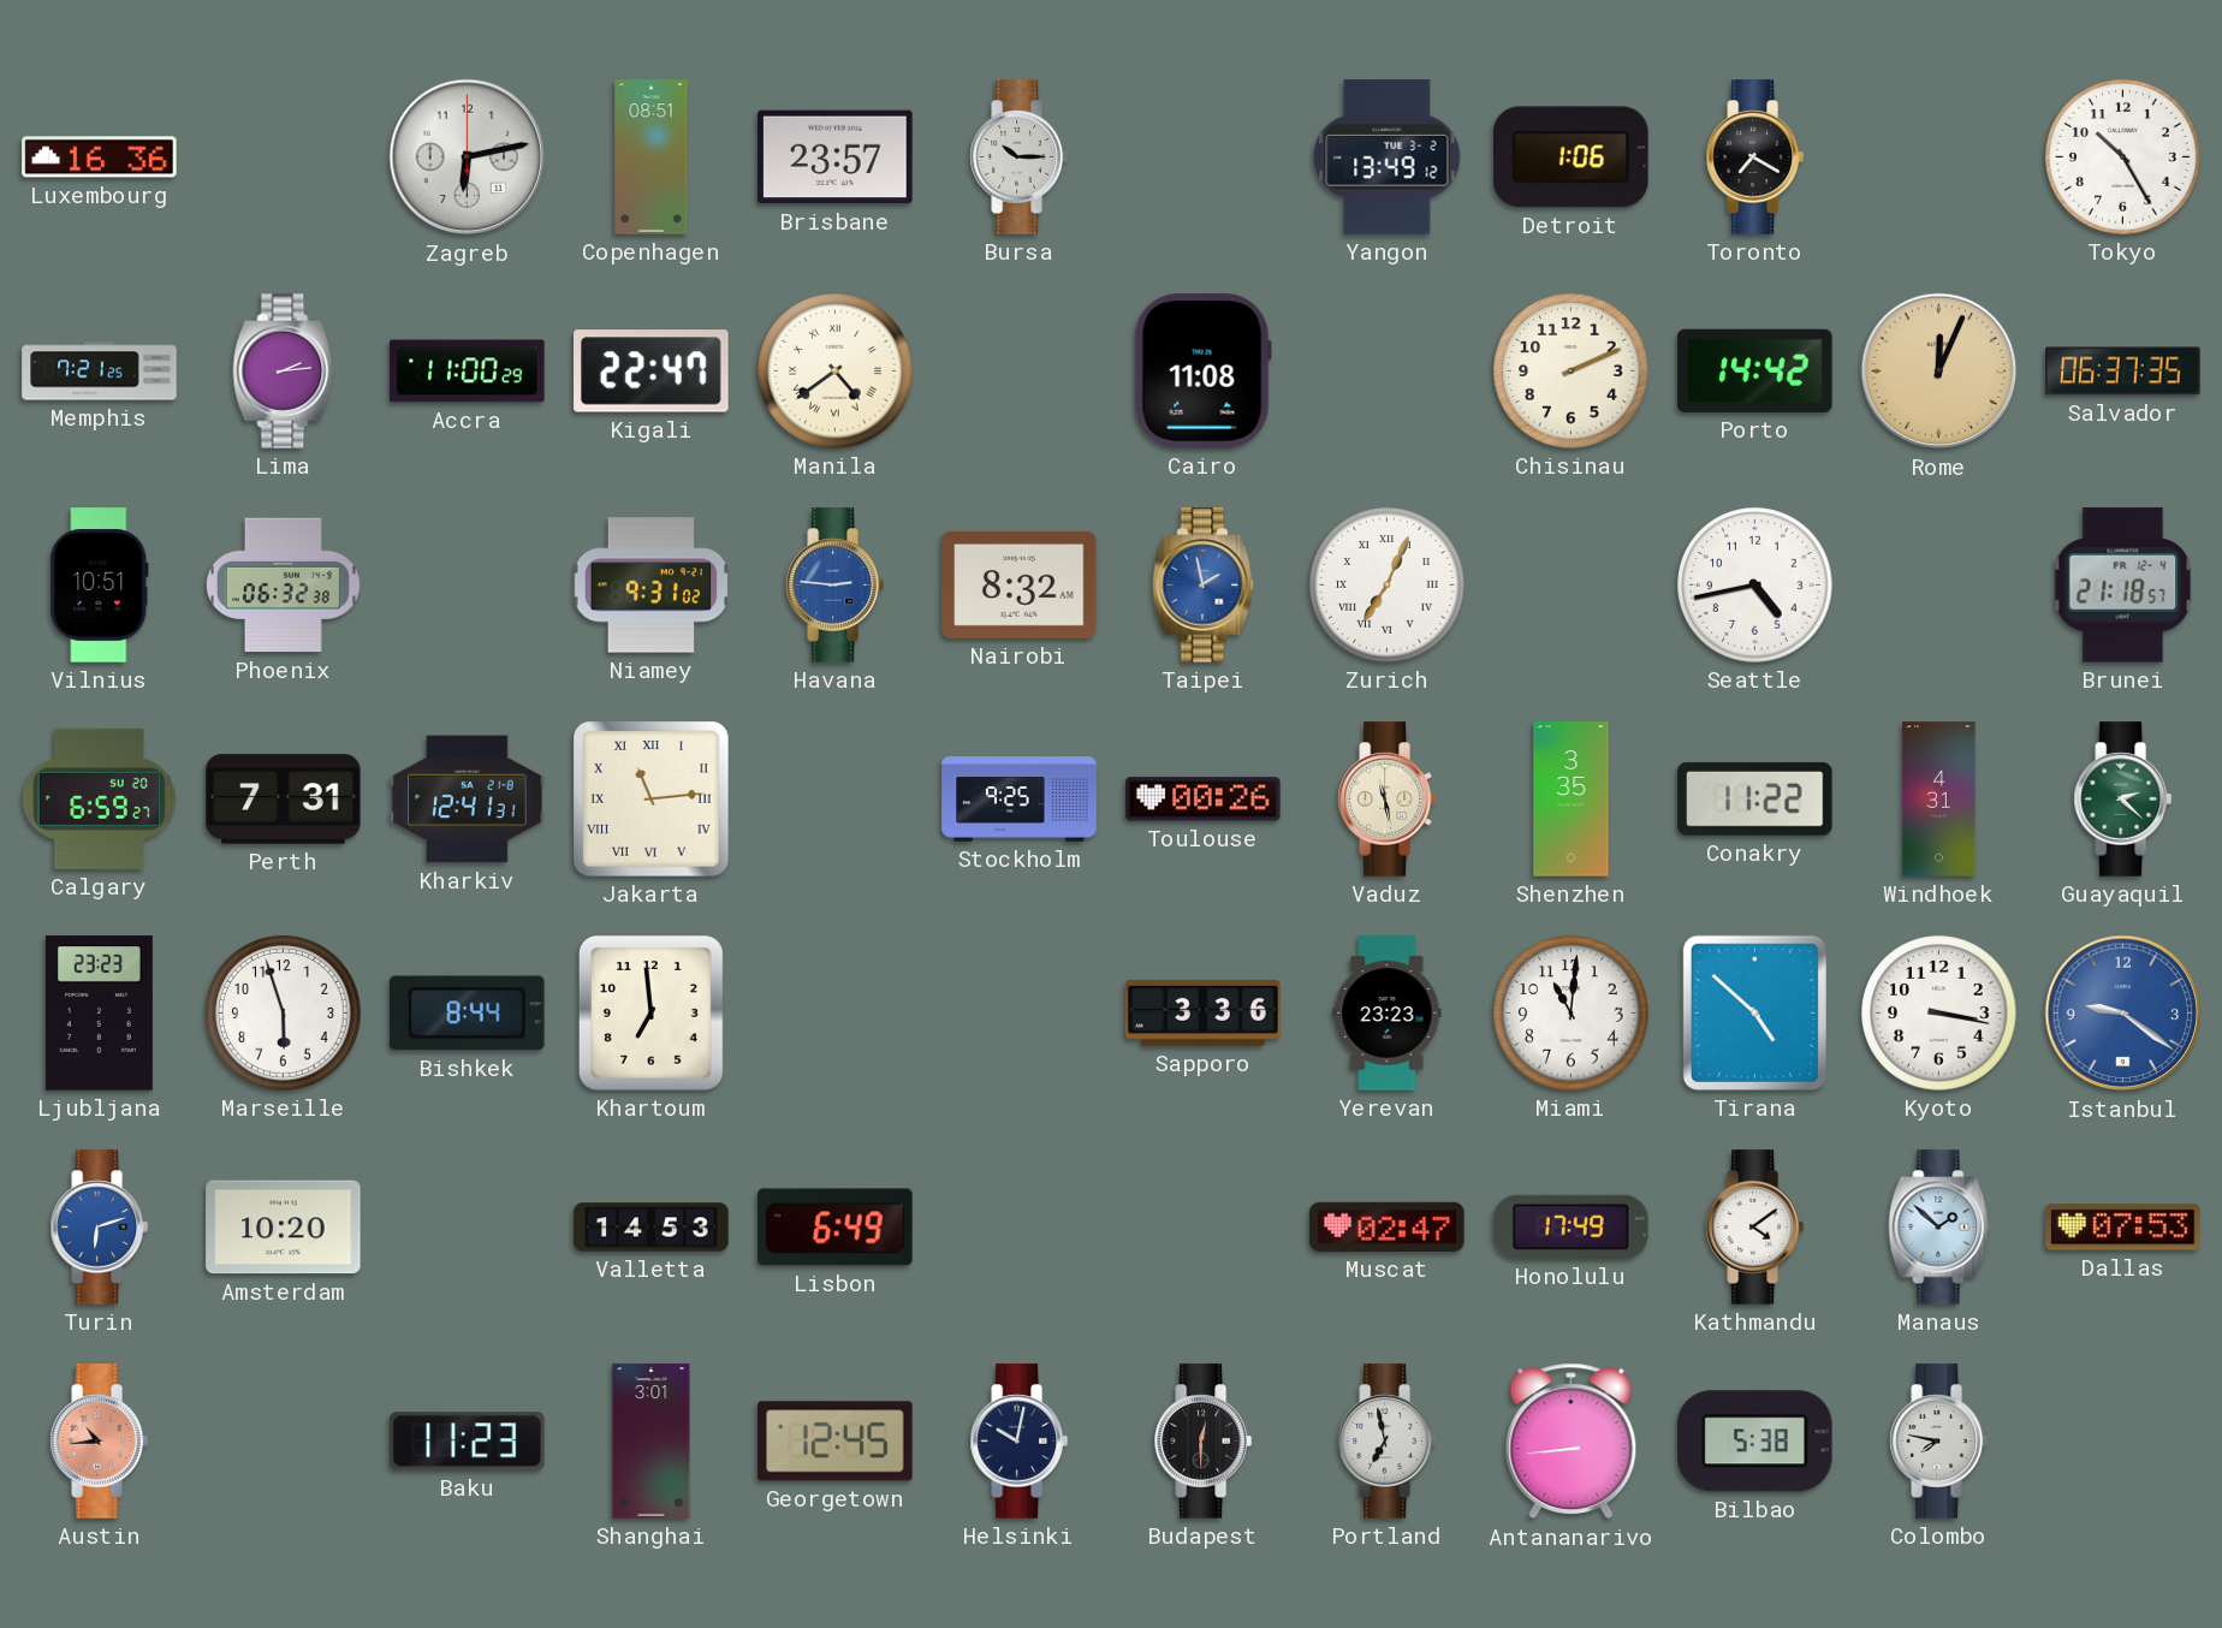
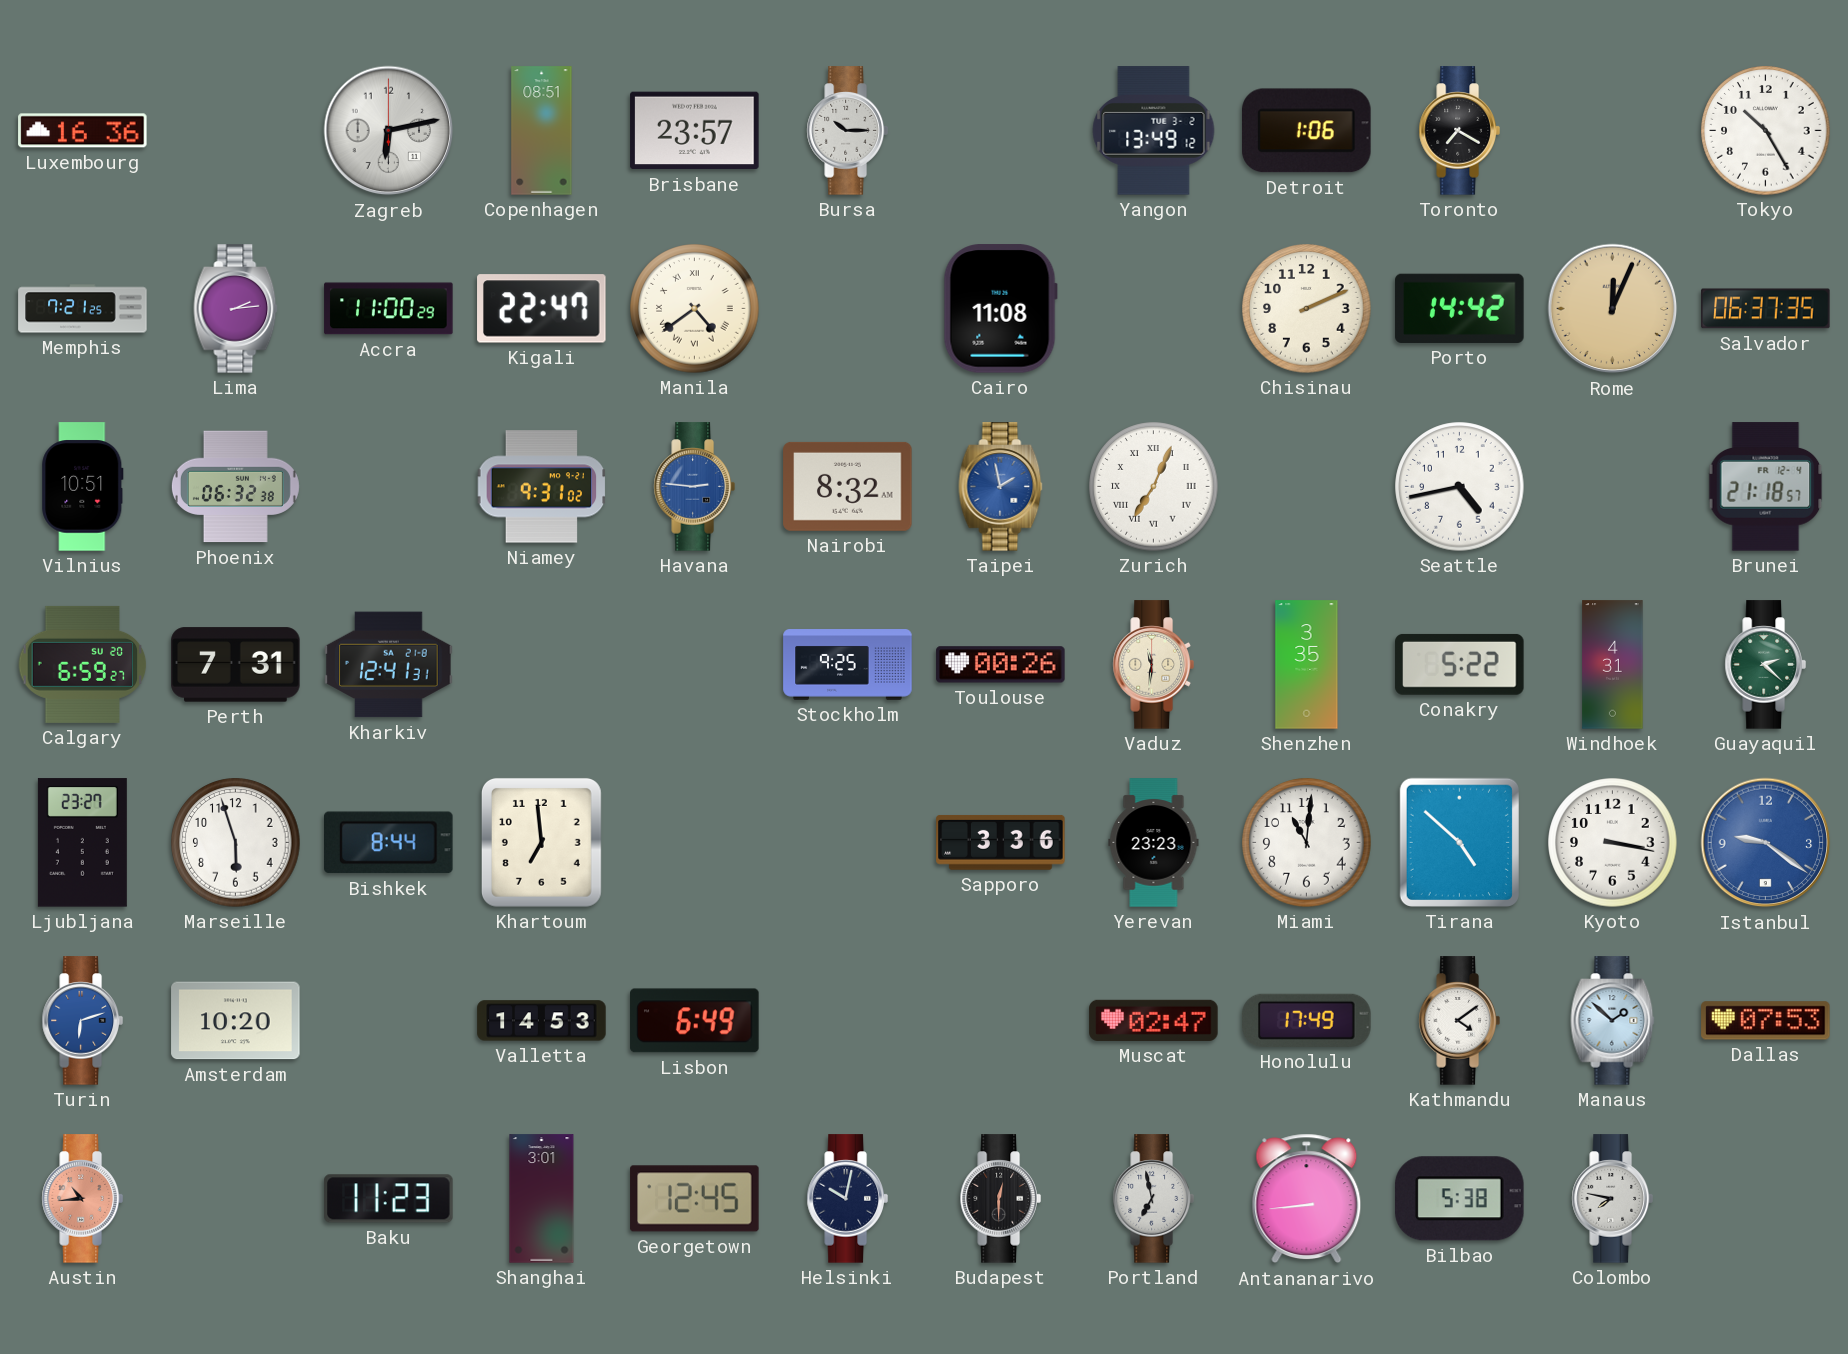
Jakarta: 11:14 -> none (652, 800)
Vaduz: 11:28 -> 11:31 (1153, 665)
Conakry: 11:22 -> 5:22 (1460, 664)
Ljubljana: 23:23 -> 23:27 (82, 843)
